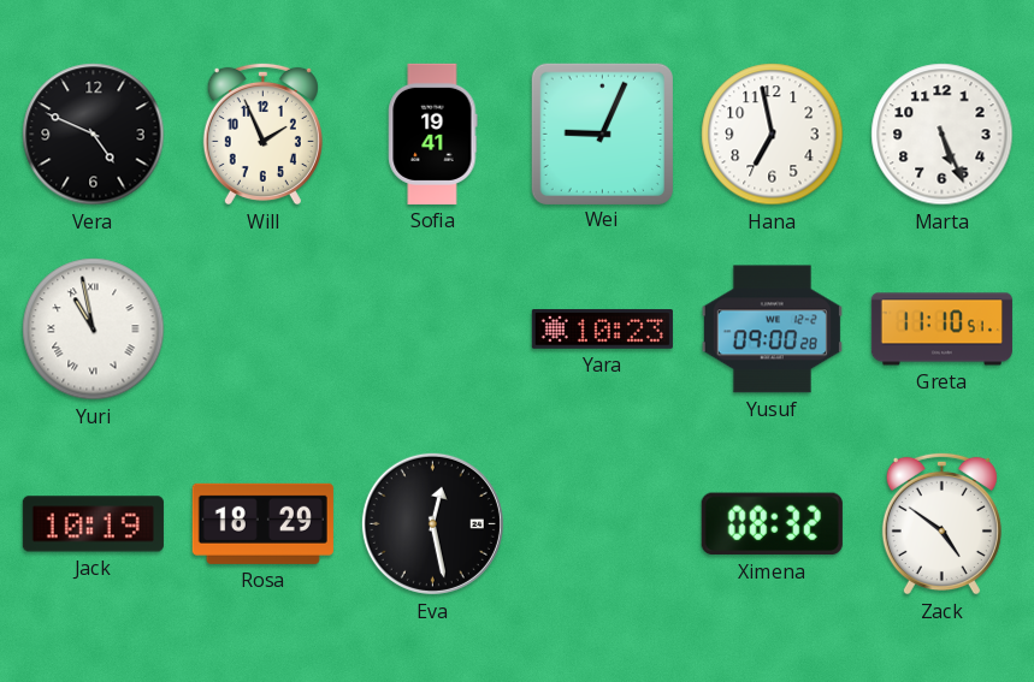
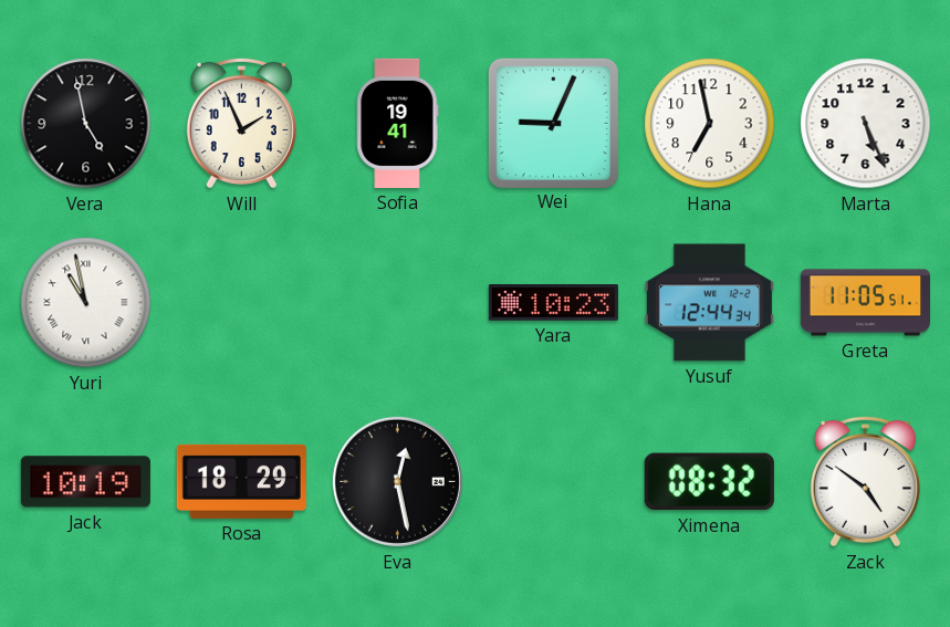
Vera: 4:49 -> 4:58 (86, 124)
Yusuf: 09:00 -> 12:44 (709, 303)
Greta: 11:10 -> 11:05 (865, 303)
